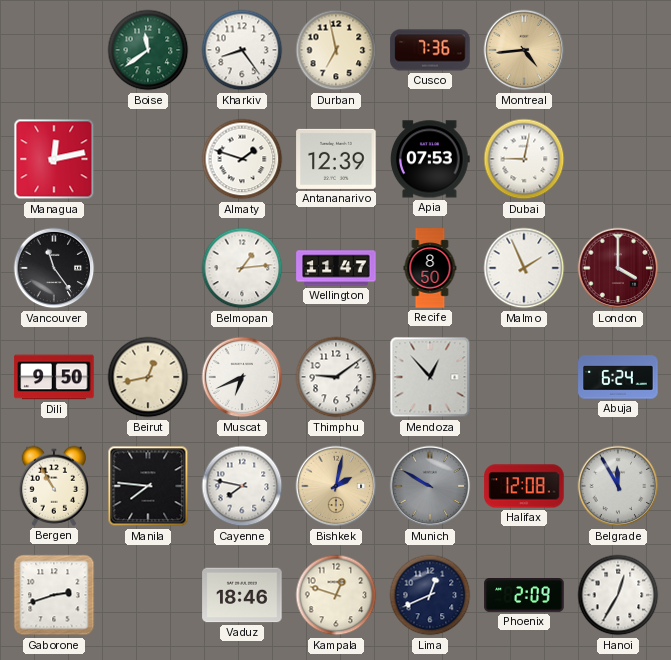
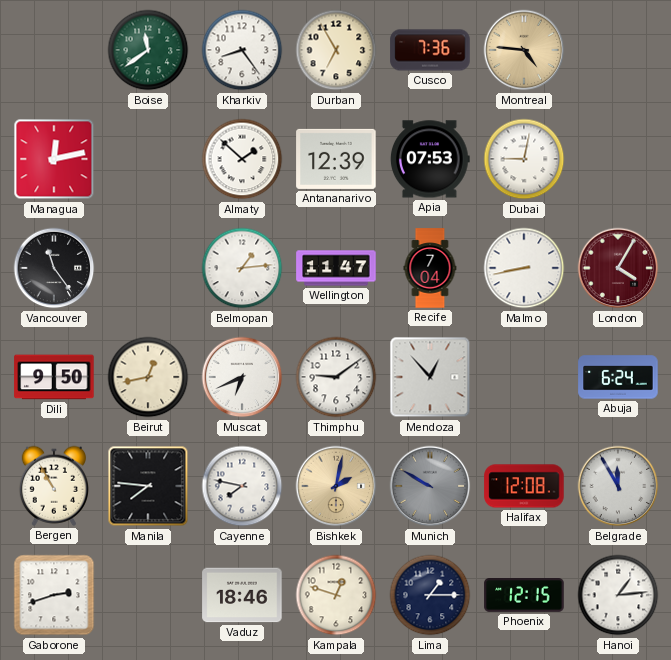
Durban: 6:58 -> 6:55 (336, 50)
Montreal: 4:44 -> 4:46 (524, 50)
Almaty: 1:48 -> 1:52 (242, 159)
Recife: 8:50 -> 7:04 (430, 268)
Malmo: 1:56 -> 8:43 (524, 268)
London: 4:00 -> 4:05 (618, 268)
Lima: 12:41 -> 1:15 (430, 595)
Phoenix: 2:09 -> 12:15 (524, 596)
Hanoi: 12:35 -> 1:14 (618, 595)
